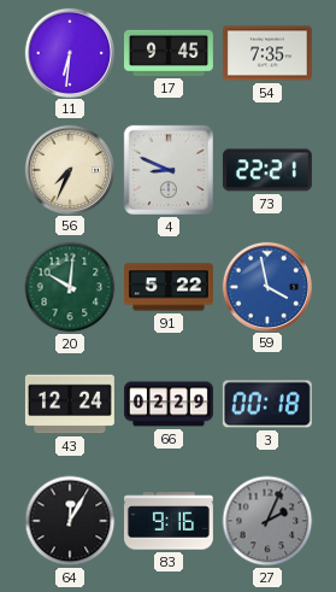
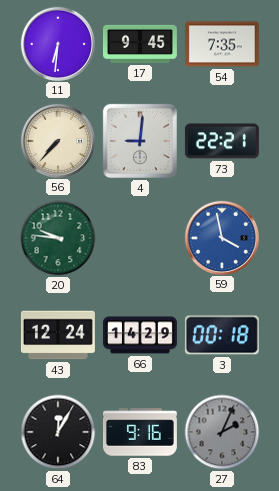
56: 7:34 -> 7:37 (57, 140)
4: 8:49 -> 9:01 (140, 141)
20: 10:01 -> 9:46 (58, 238)
91: 5:22 -> none (169, 287)
66: 02:29 -> 14:29 (140, 335)
